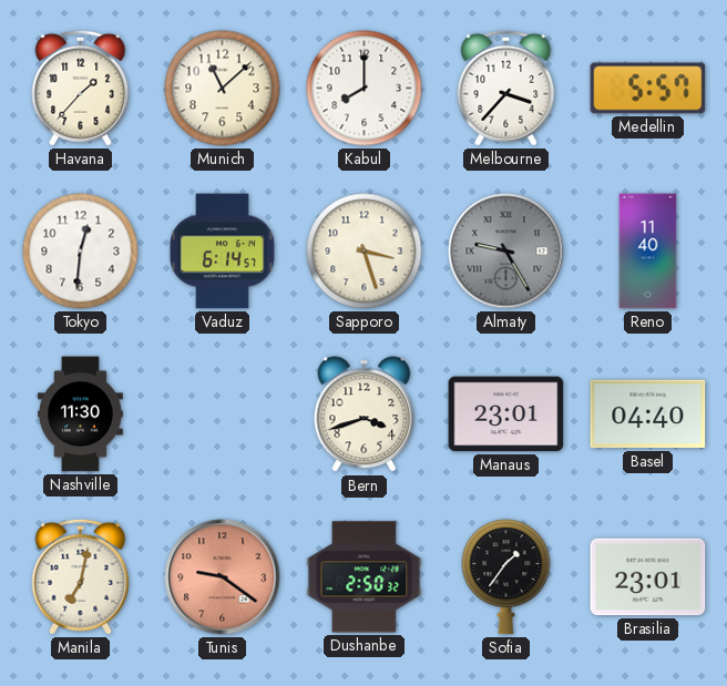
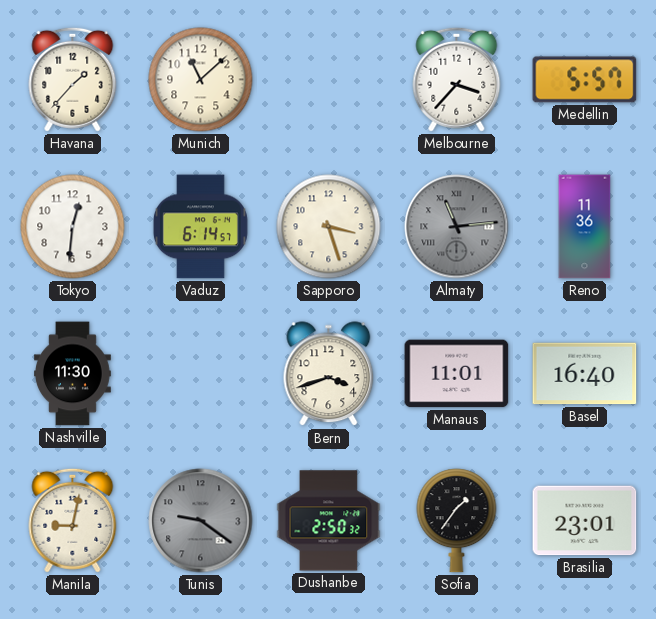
Kabul: 8:00 -> none (365, 89)
Almaty: 9:25 -> 11:14 (457, 227)
Reno: 11:40 -> 11:36 (585, 227)
Manaus: 23:01 -> 11:01 (457, 374)
Basel: 04:40 -> 16:40 (585, 374)
Manila: 7:02 -> 9:02 (73, 520)
Tunis dial: salmon -> grey (201, 521)
